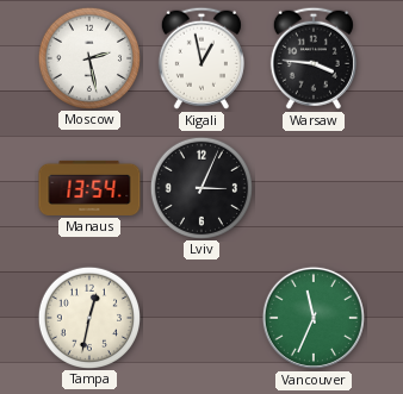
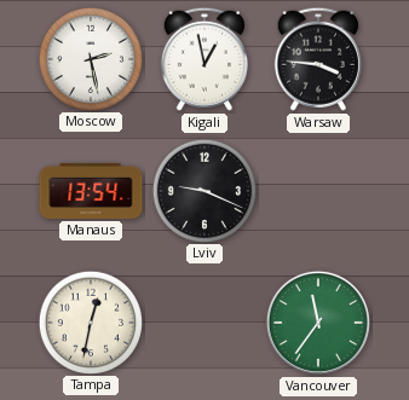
Lviv: 3:04 -> 9:19 (203, 190)
Vancouver: 11:34 -> 11:36 (318, 323)
